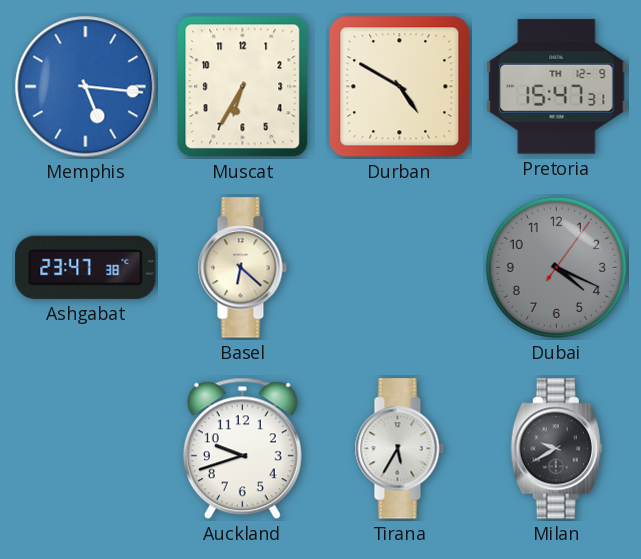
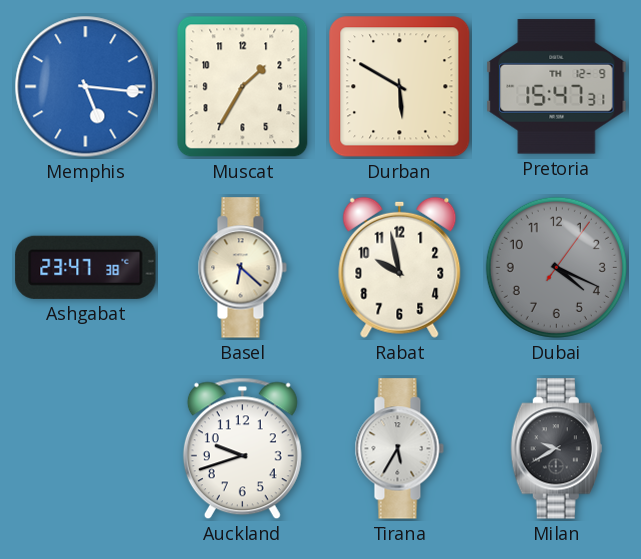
Muscat: 6:35 -> 1:35 (243, 87)
Durban: 4:50 -> 5:50 (400, 87)
Rabat: none -> 9:58 (400, 267)
